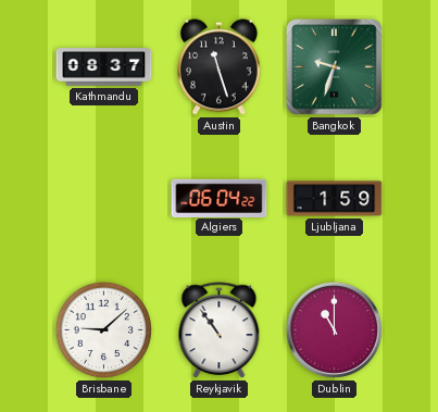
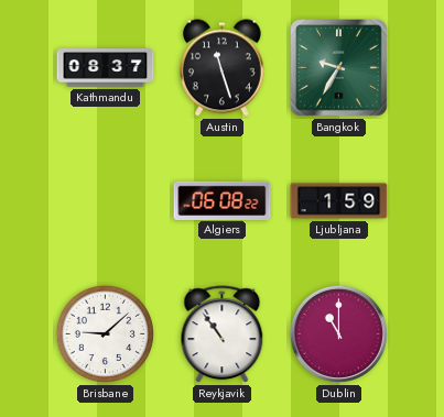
Bangkok: 9:33 -> 9:35 (339, 68)
Algiers: 06:04 -> 06:08 (223, 200)
